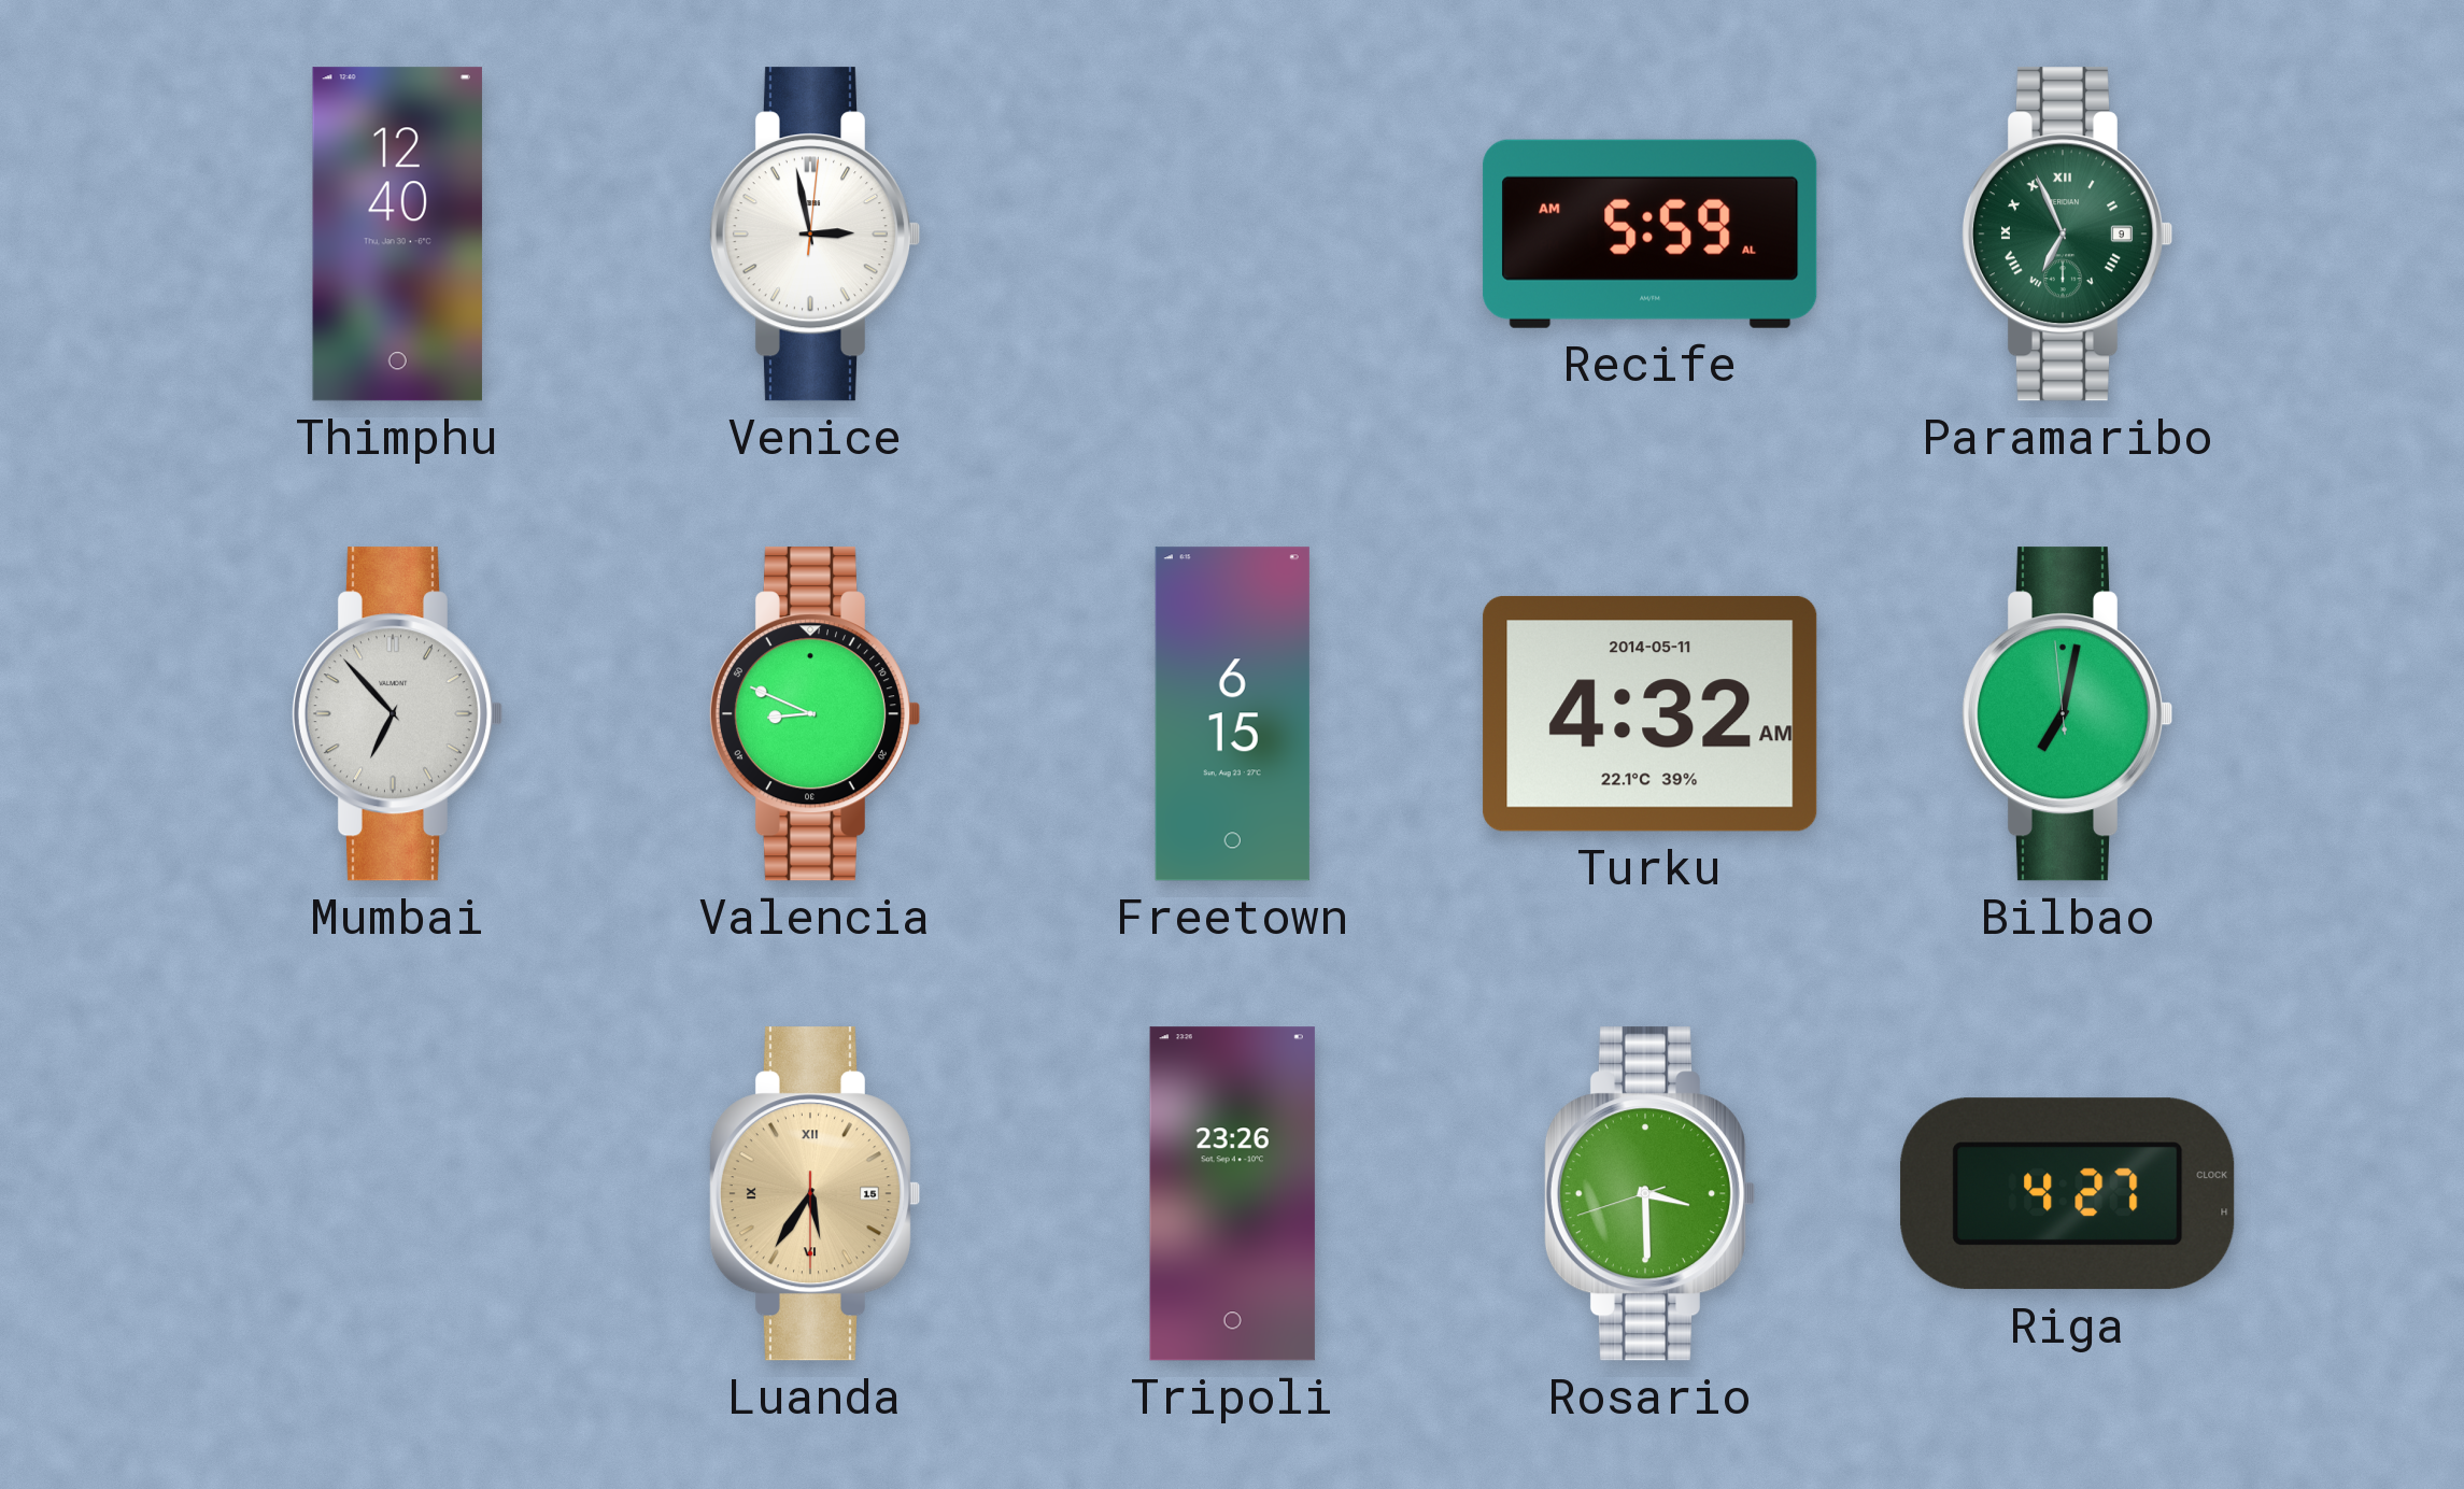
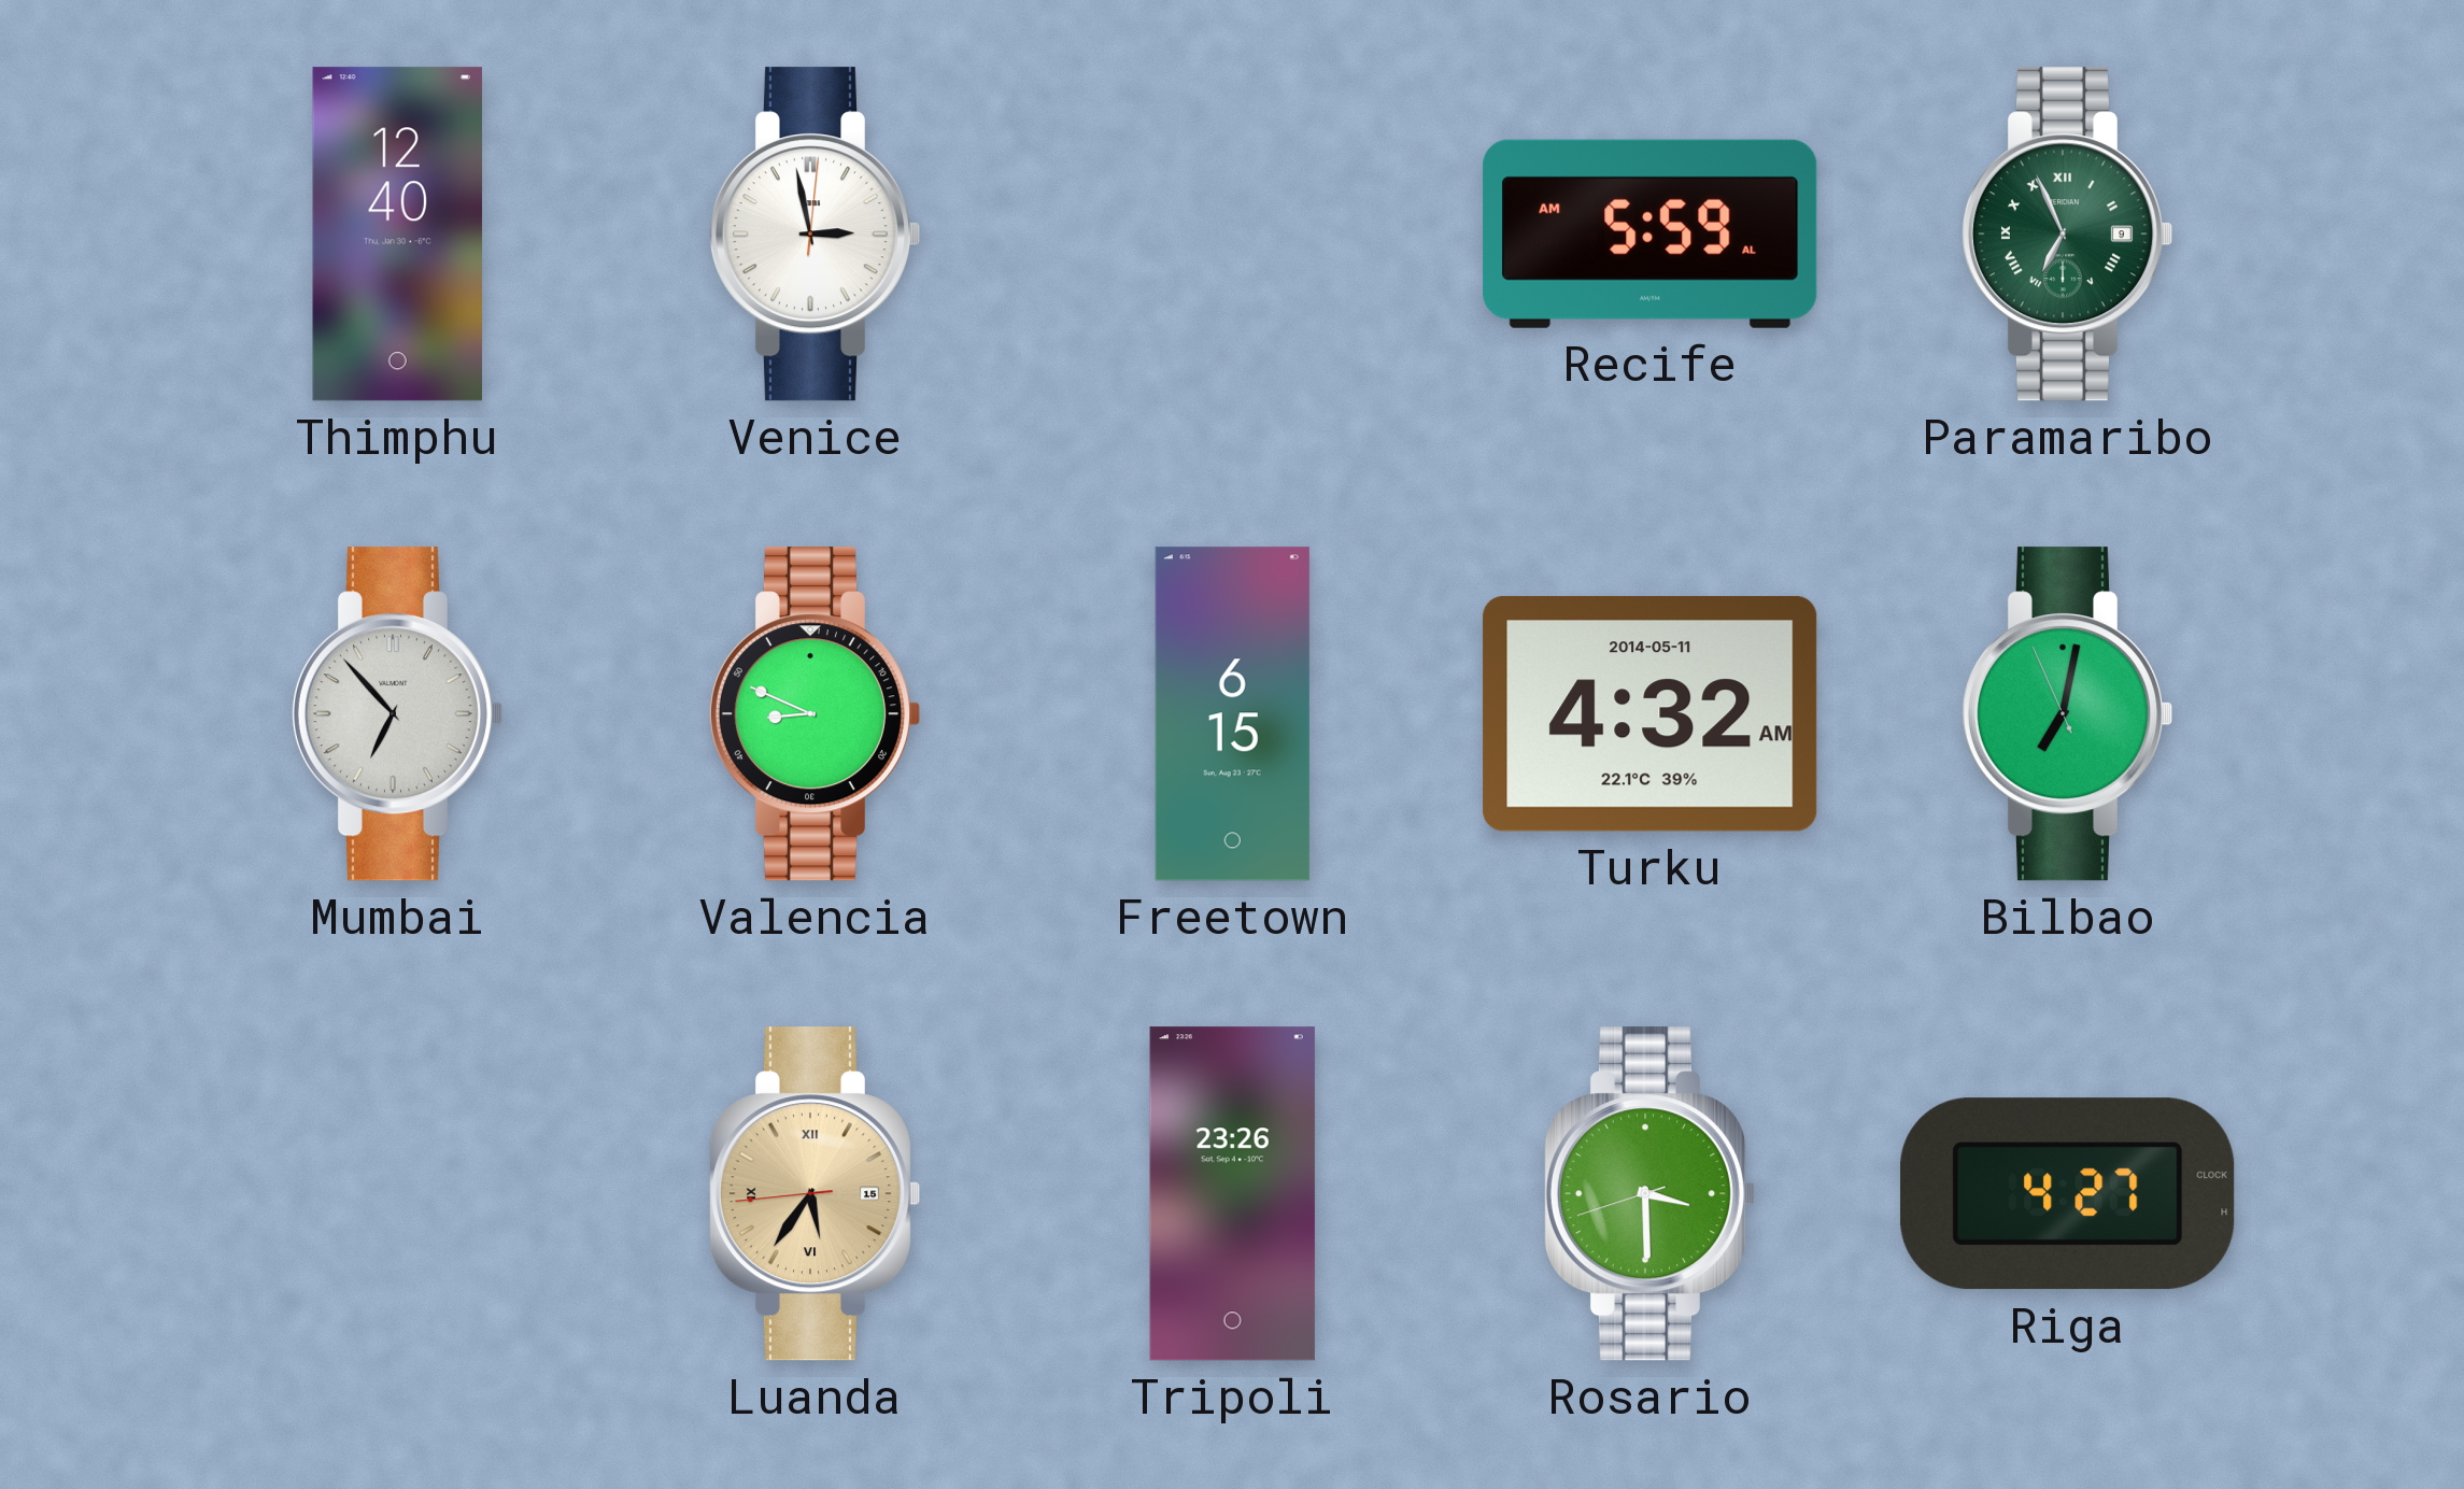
Bilbao: 7:01:59 -> 7:01:56 (2066, 714)
Luanda: 5:35:30 -> 5:35:44 (813, 1194)
